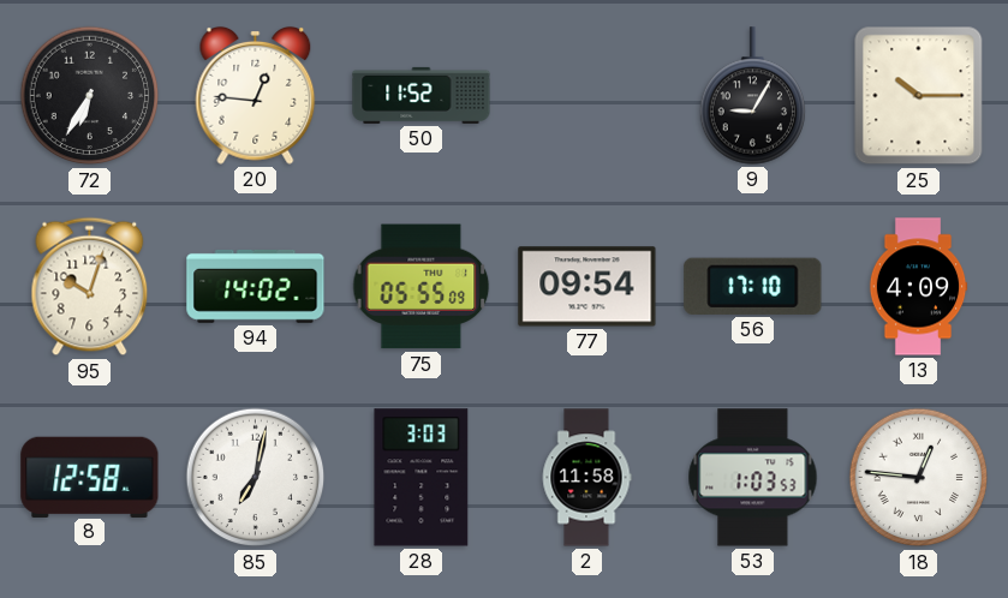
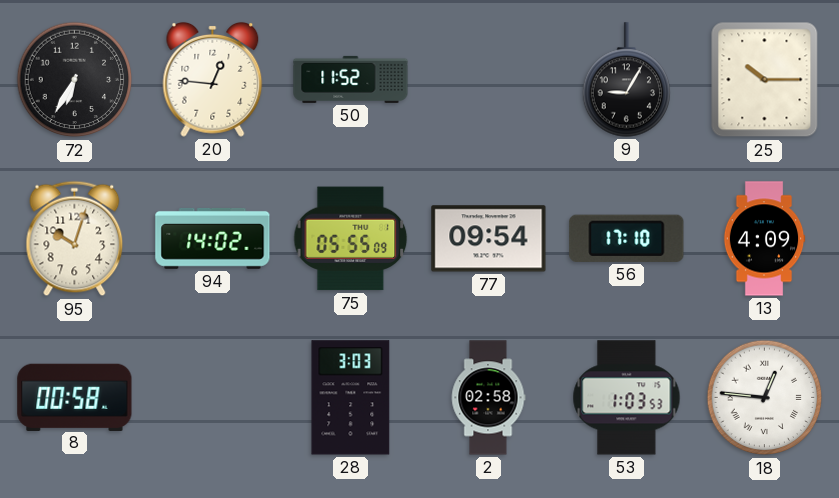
8: 12:58 -> 00:58 (75, 397)
85: 7:02 -> none (256, 478)
2: 11:58 -> 02:58 (488, 398)
